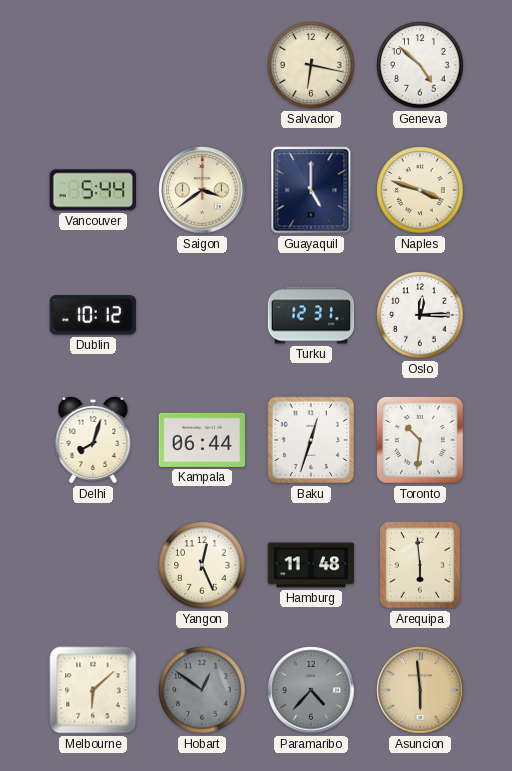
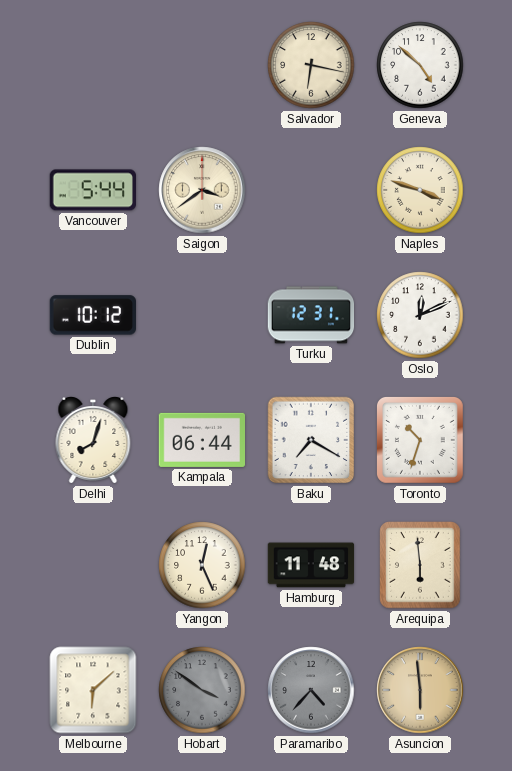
Guayaquil: 5:00 -> none (311, 190)
Oslo: 12:15 -> 12:11 (420, 315)
Baku: 12:33 -> 7:20 (311, 440)
Toronto: 10:31 -> 10:33 (420, 440)
Hobart: 12:51 -> 3:51 (202, 690)
